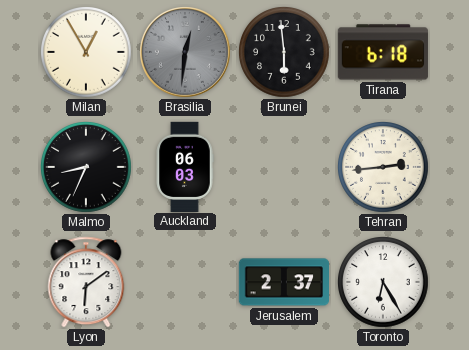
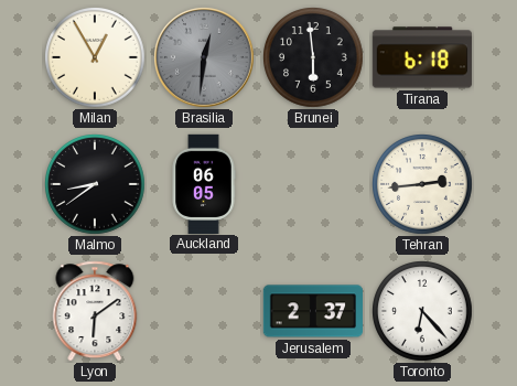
Malmo: 8:34 -> 8:39 (96, 185)
Auckland: 06:03 -> 06:05 (204, 183)
Toronto: 6:25 -> 6:23 (423, 312)
